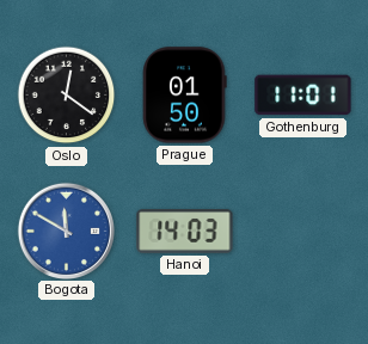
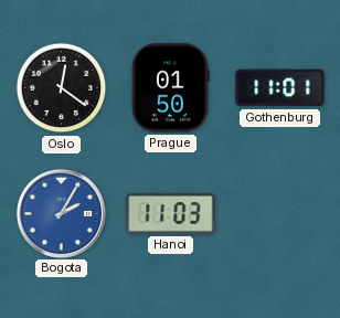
Bogota: 11:50 -> 2:05 (61, 213)
Hanoi: 14:03 -> 11:03 (171, 214)
